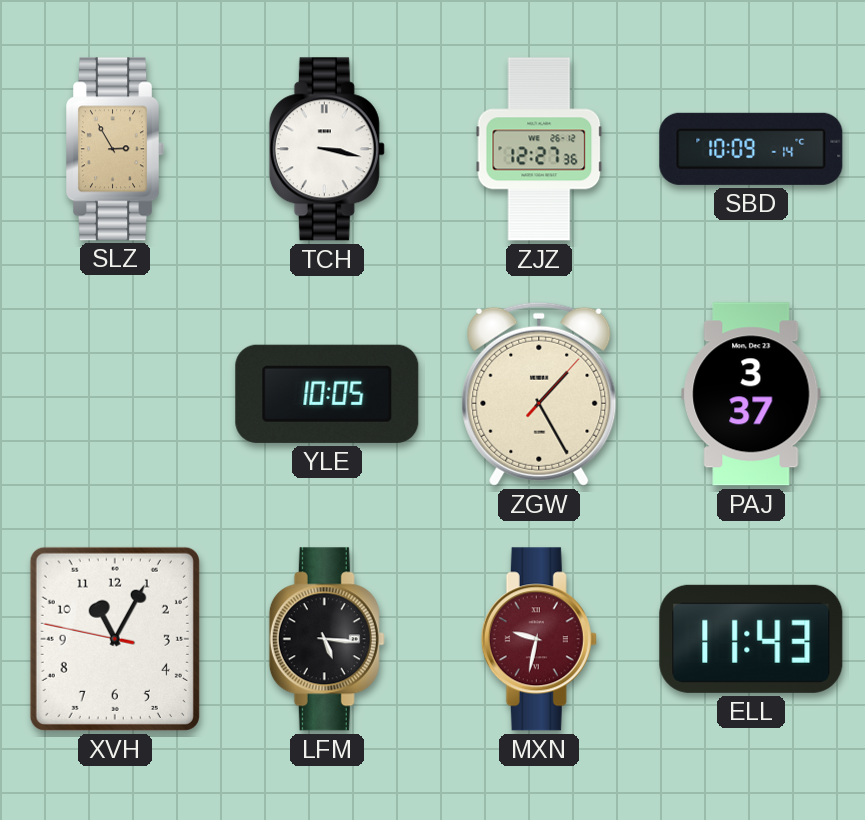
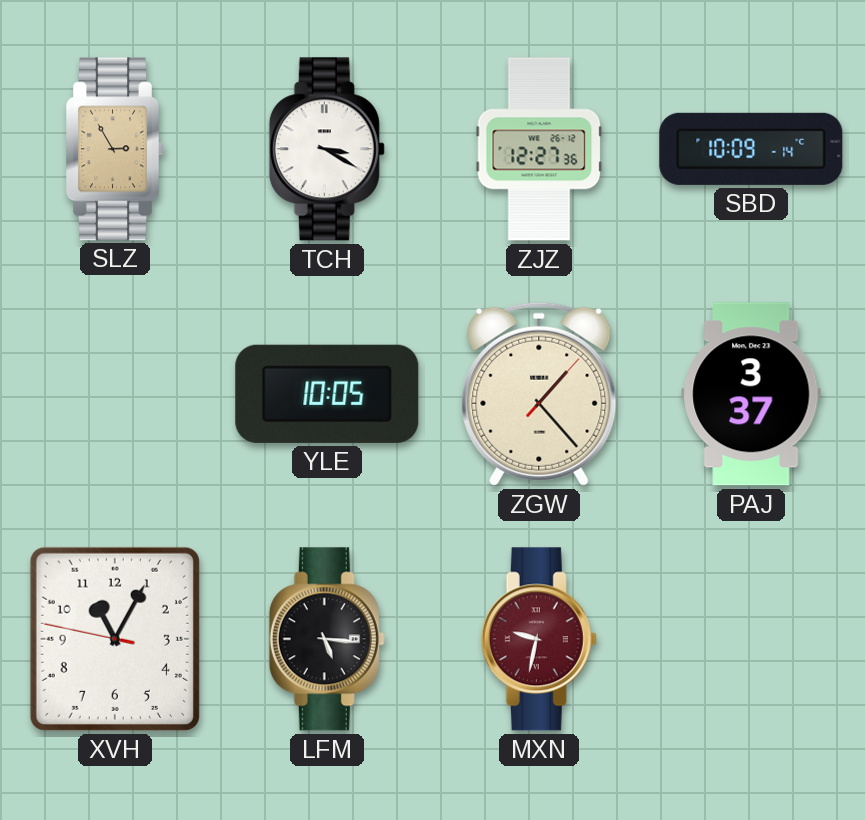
TCH: 3:17 -> 3:20 (327, 149)
ZGW: 1:25 -> 1:23 (539, 394)
ELL: 11:43 -> none (751, 639)
